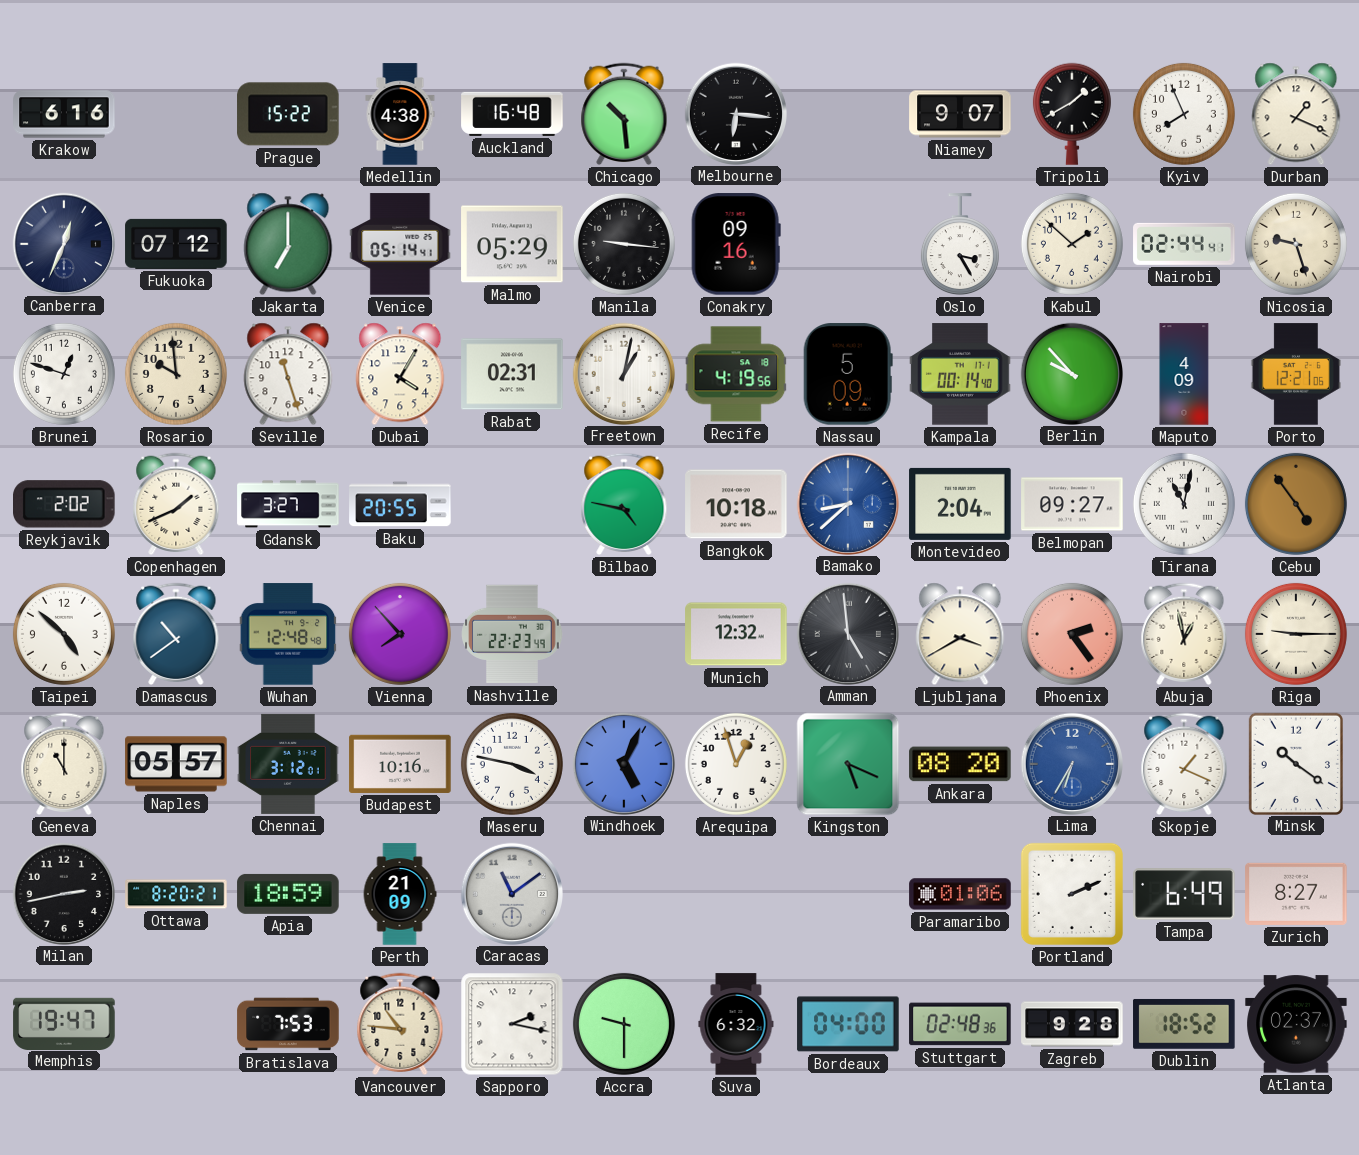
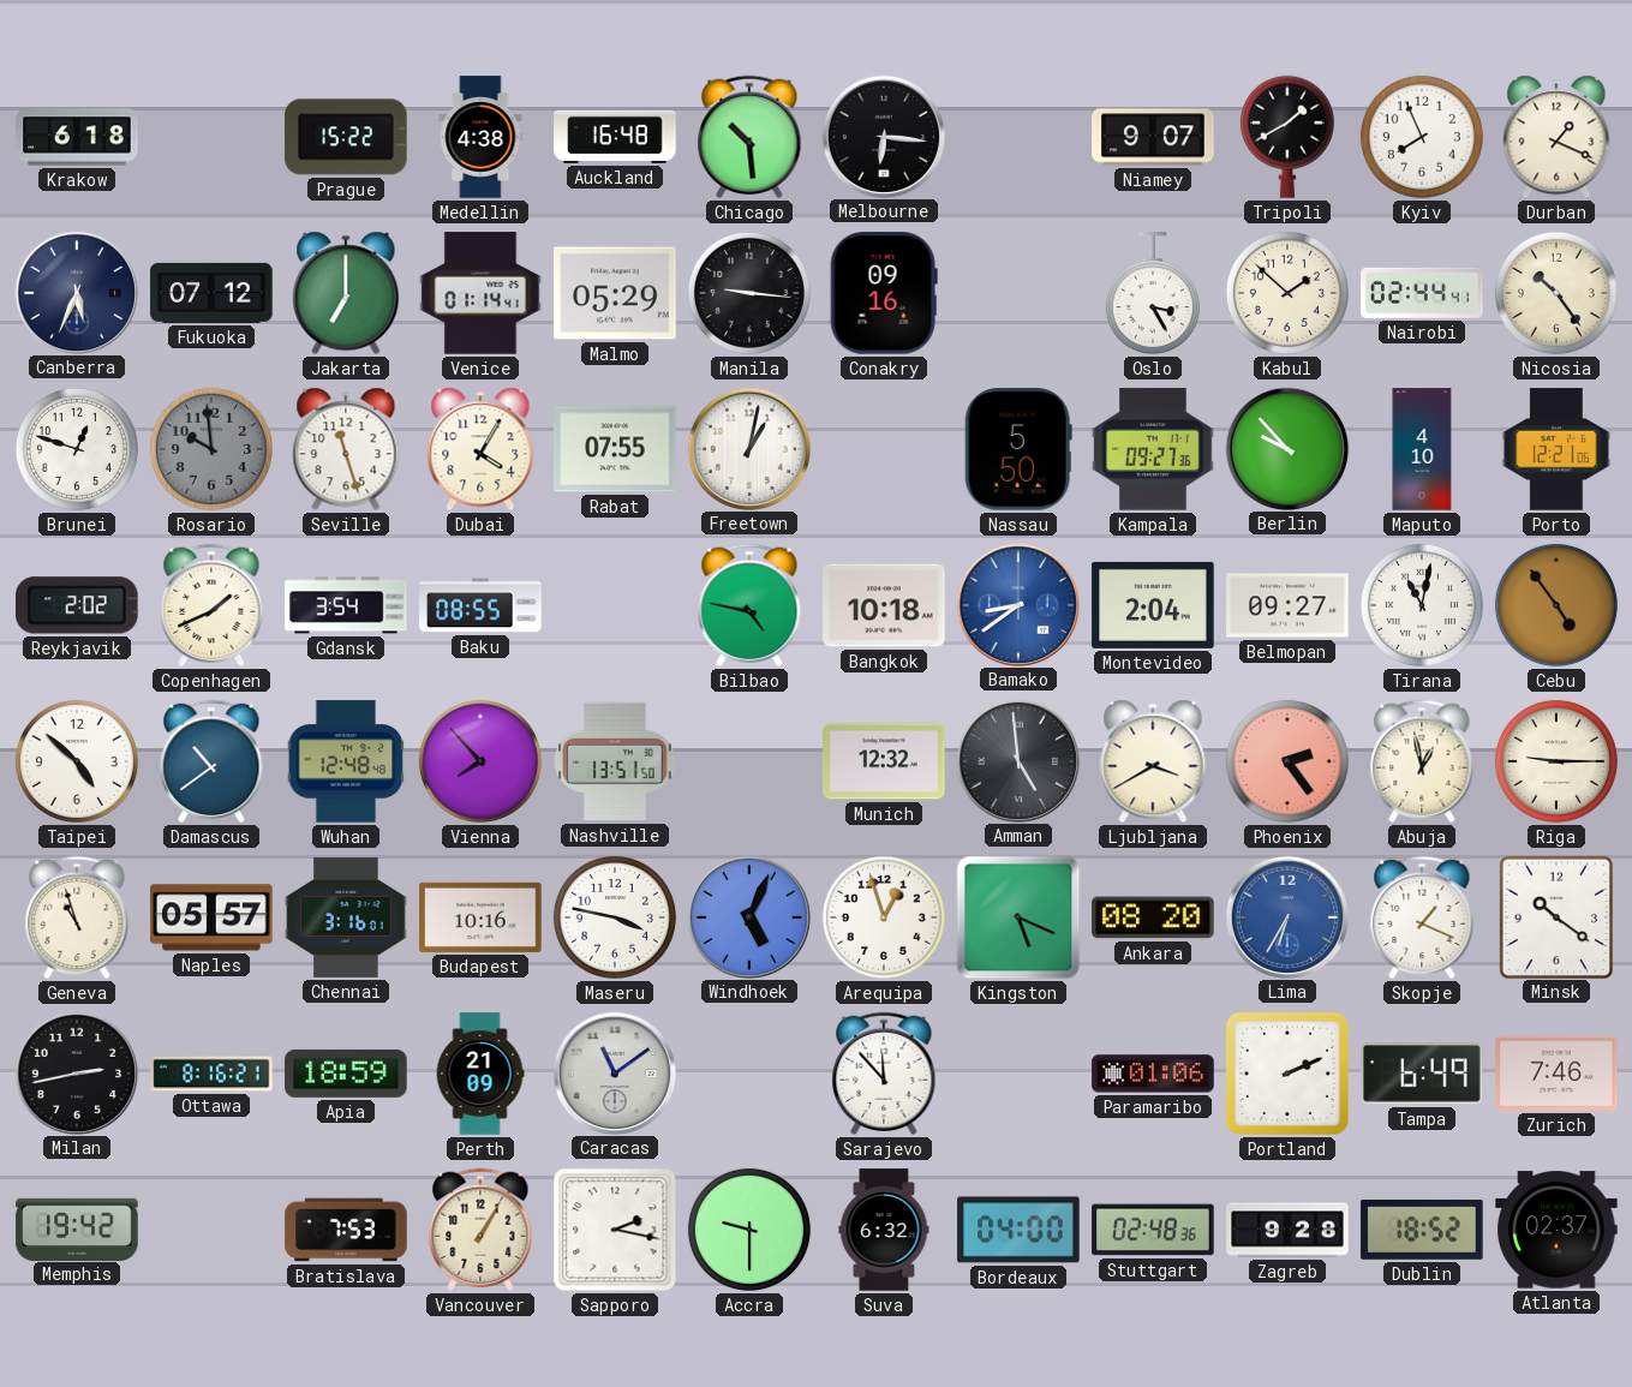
Krakow: 6:16 -> 6:18 (77, 137)
Canberra: 12:34 -> 5:34 (76, 292)
Venice: 05:14 -> 01:14 (480, 293)
Nicosia: 9:27 -> 10:24 (1556, 293)
Rosario dial: cream -> grey (211, 449)
Rabat: 02:31 -> 07:55 (615, 449)
Recife: 4:19 -> none (736, 374)
Nassau: 5:09 -> 5:50 (1018, 449)
Kampala: 00:14 -> 09:27 (1153, 449)
Maputo: 4:09 -> 4:10 (1422, 449)
Gdansk: 3:27 -> 3:54 (346, 605)
Baku: 20:55 -> 08:55 (480, 605)
Bamako: 8:38 -> 8:39 (1017, 604)
Nashville: 22:23 -> 13:51 (615, 761)
Geneva: 11:00 -> 10:57 (77, 917)
Chennai: 3:12 -> 3:16 (346, 917)
Ottawa: 8:20 -> 8:16 (211, 1074)
Sarajevo: none -> 11:53 (884, 1074)
Zurich: 8:27 -> 7:46 (1556, 1074)
Memphis: 19:47 -> 19:42 (77, 1228)
Vancouver: 10:46 -> 1:05 (480, 1230)
